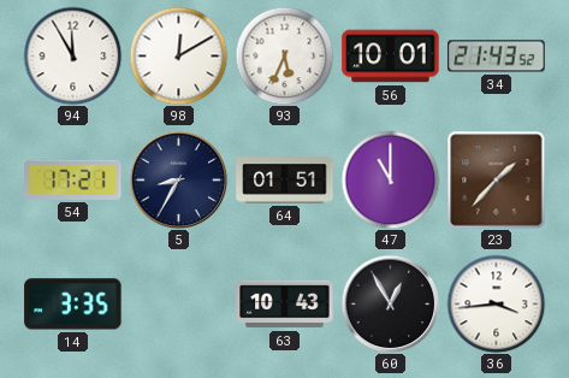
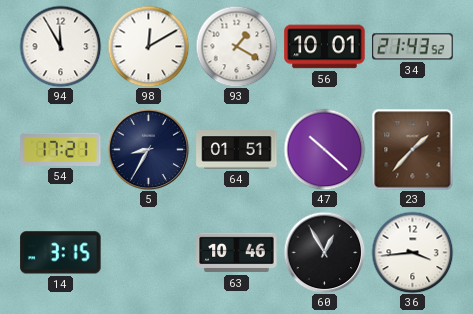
93: 5:34 -> 1:20 (236, 46)
47: 11:00 -> 10:22 (324, 149)
14: 3:35 -> 3:15 (61, 253)
63: 10:43 -> 10:46 (237, 253)
